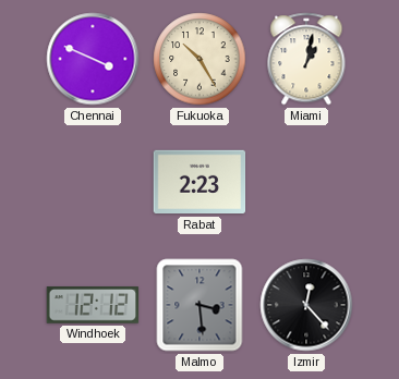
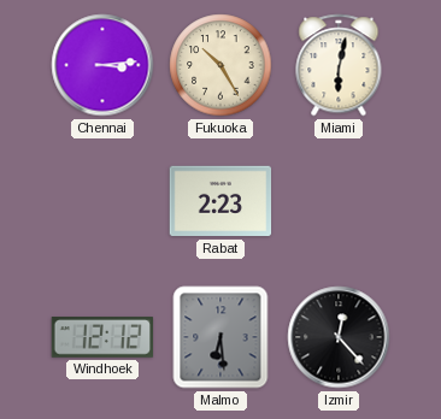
Chennai: 3:49 -> 3:14 (102, 65)
Miami: 1:02 -> 6:02 (339, 65)
Malmo: 3:29 -> 6:29 (220, 337)
